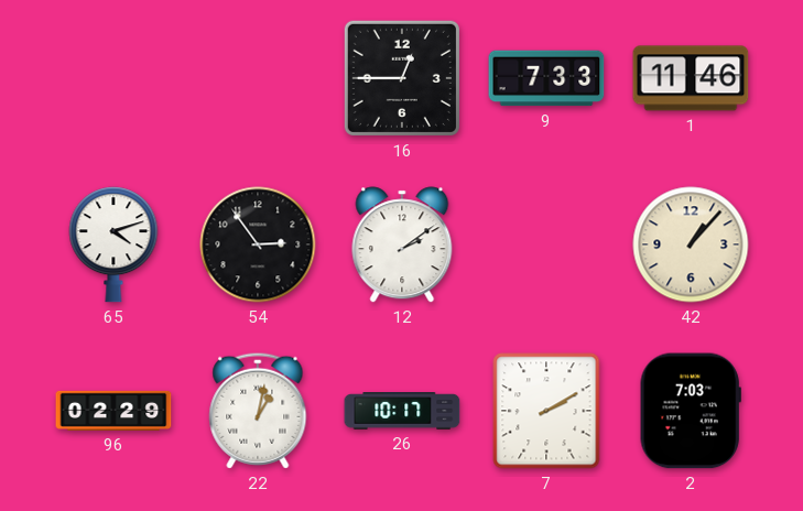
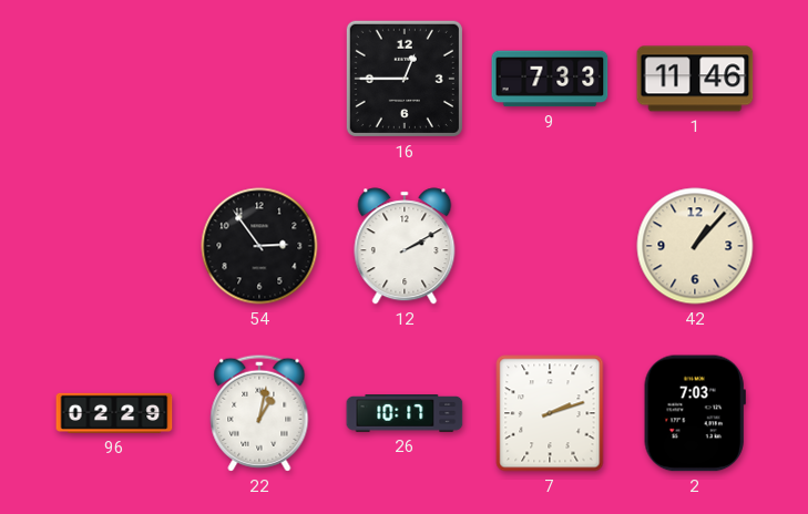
65: 4:12 -> none (113, 244)
12: 2:09 -> 2:10 (405, 246)
7: 2:10 -> 2:12 (550, 413)
